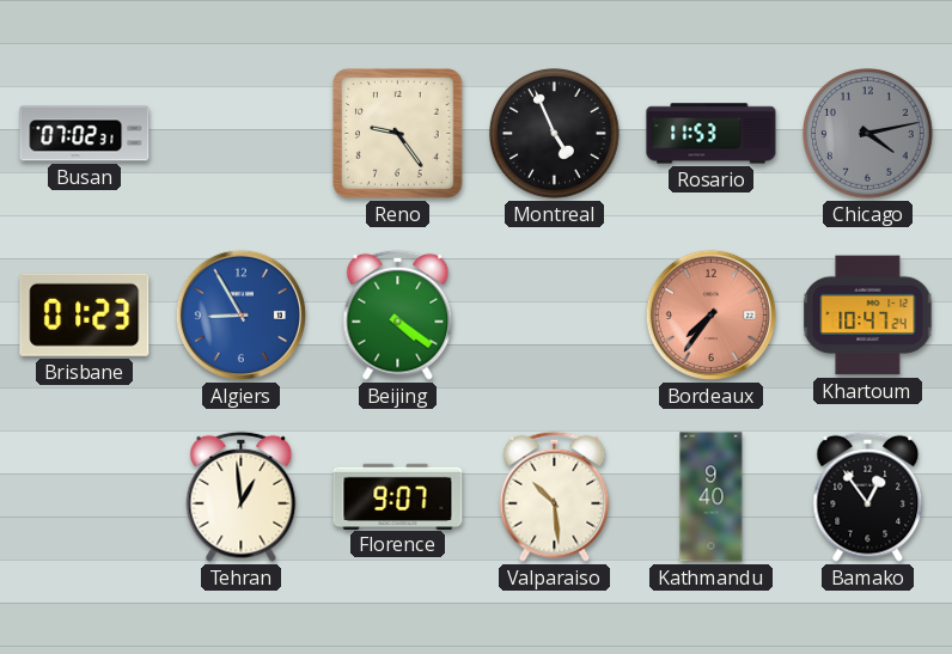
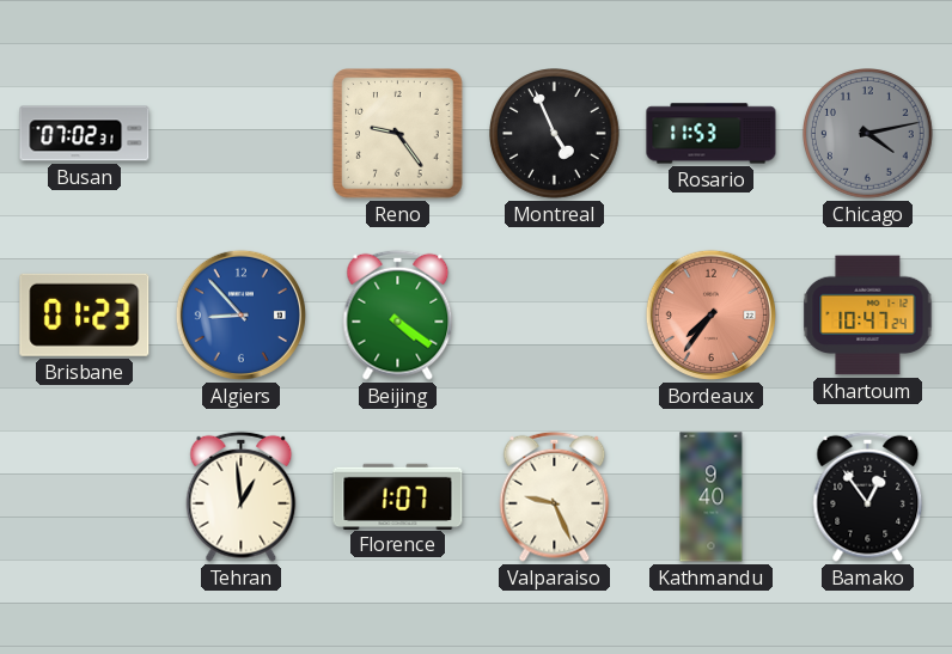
Algiers: 8:55 -> 8:53 (240, 314)
Florence: 9:07 -> 1:07 (398, 496)
Valparaiso: 10:29 -> 9:26 (555, 496)
